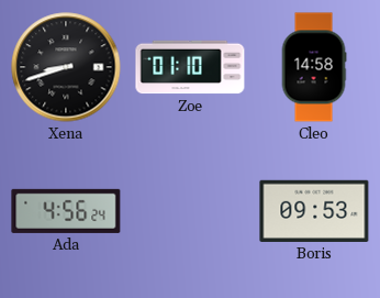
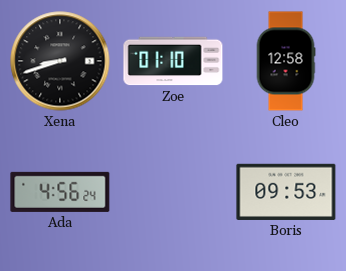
Cleo: 14:58 -> 12:58 (286, 61)
